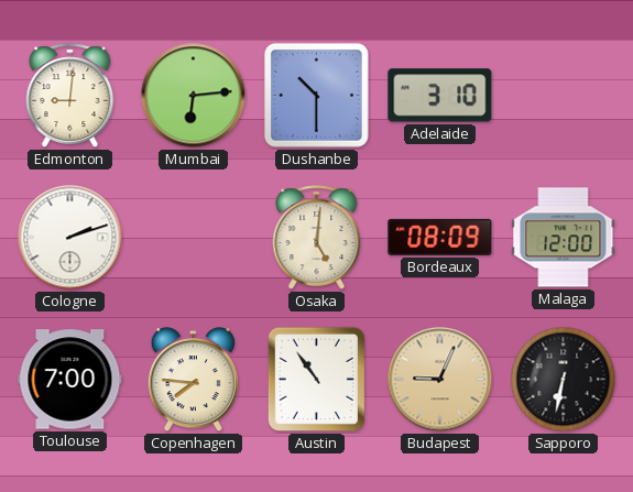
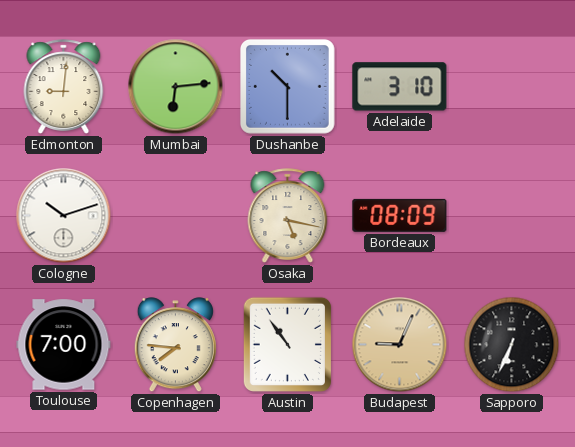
Cologne: 2:12 -> 10:12 (64, 216)
Osaka: 5:01 -> 5:17 (288, 216)
Malaga: 12:00 -> none (564, 238)
Sapporo: 6:32 -> 6:34 (512, 345)
